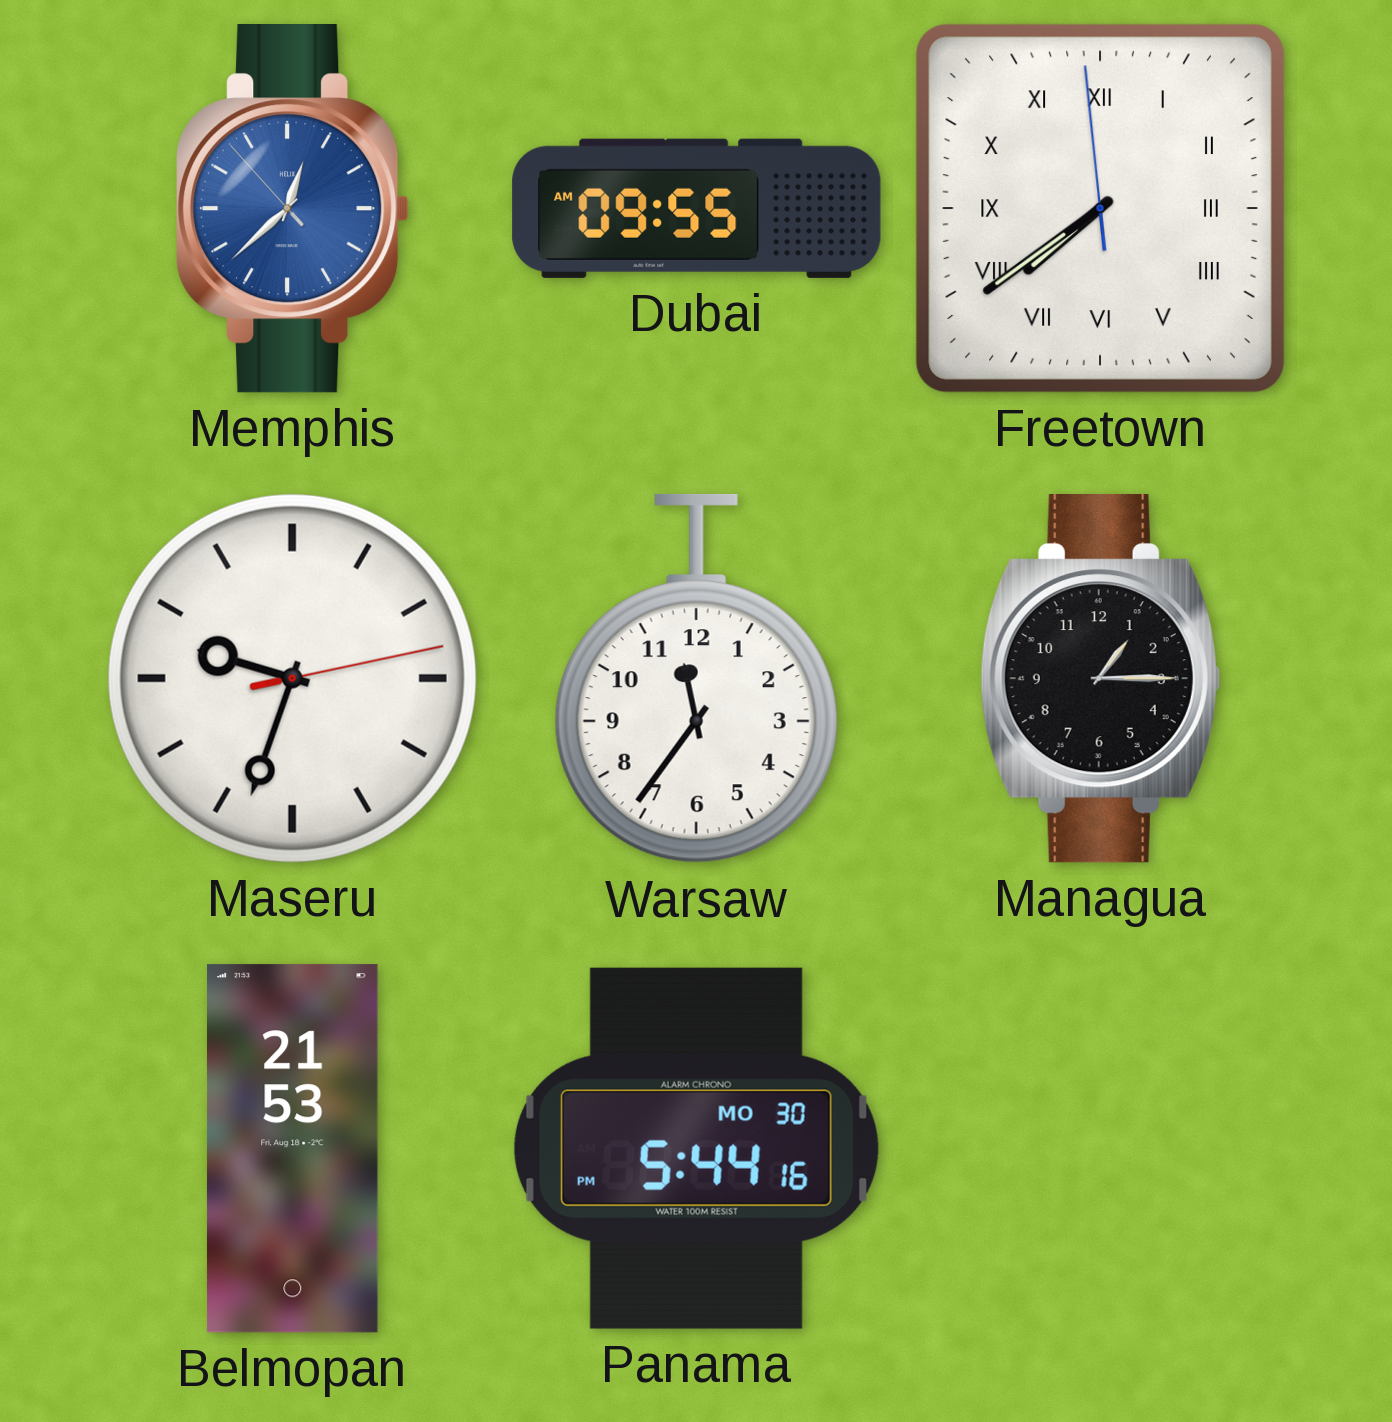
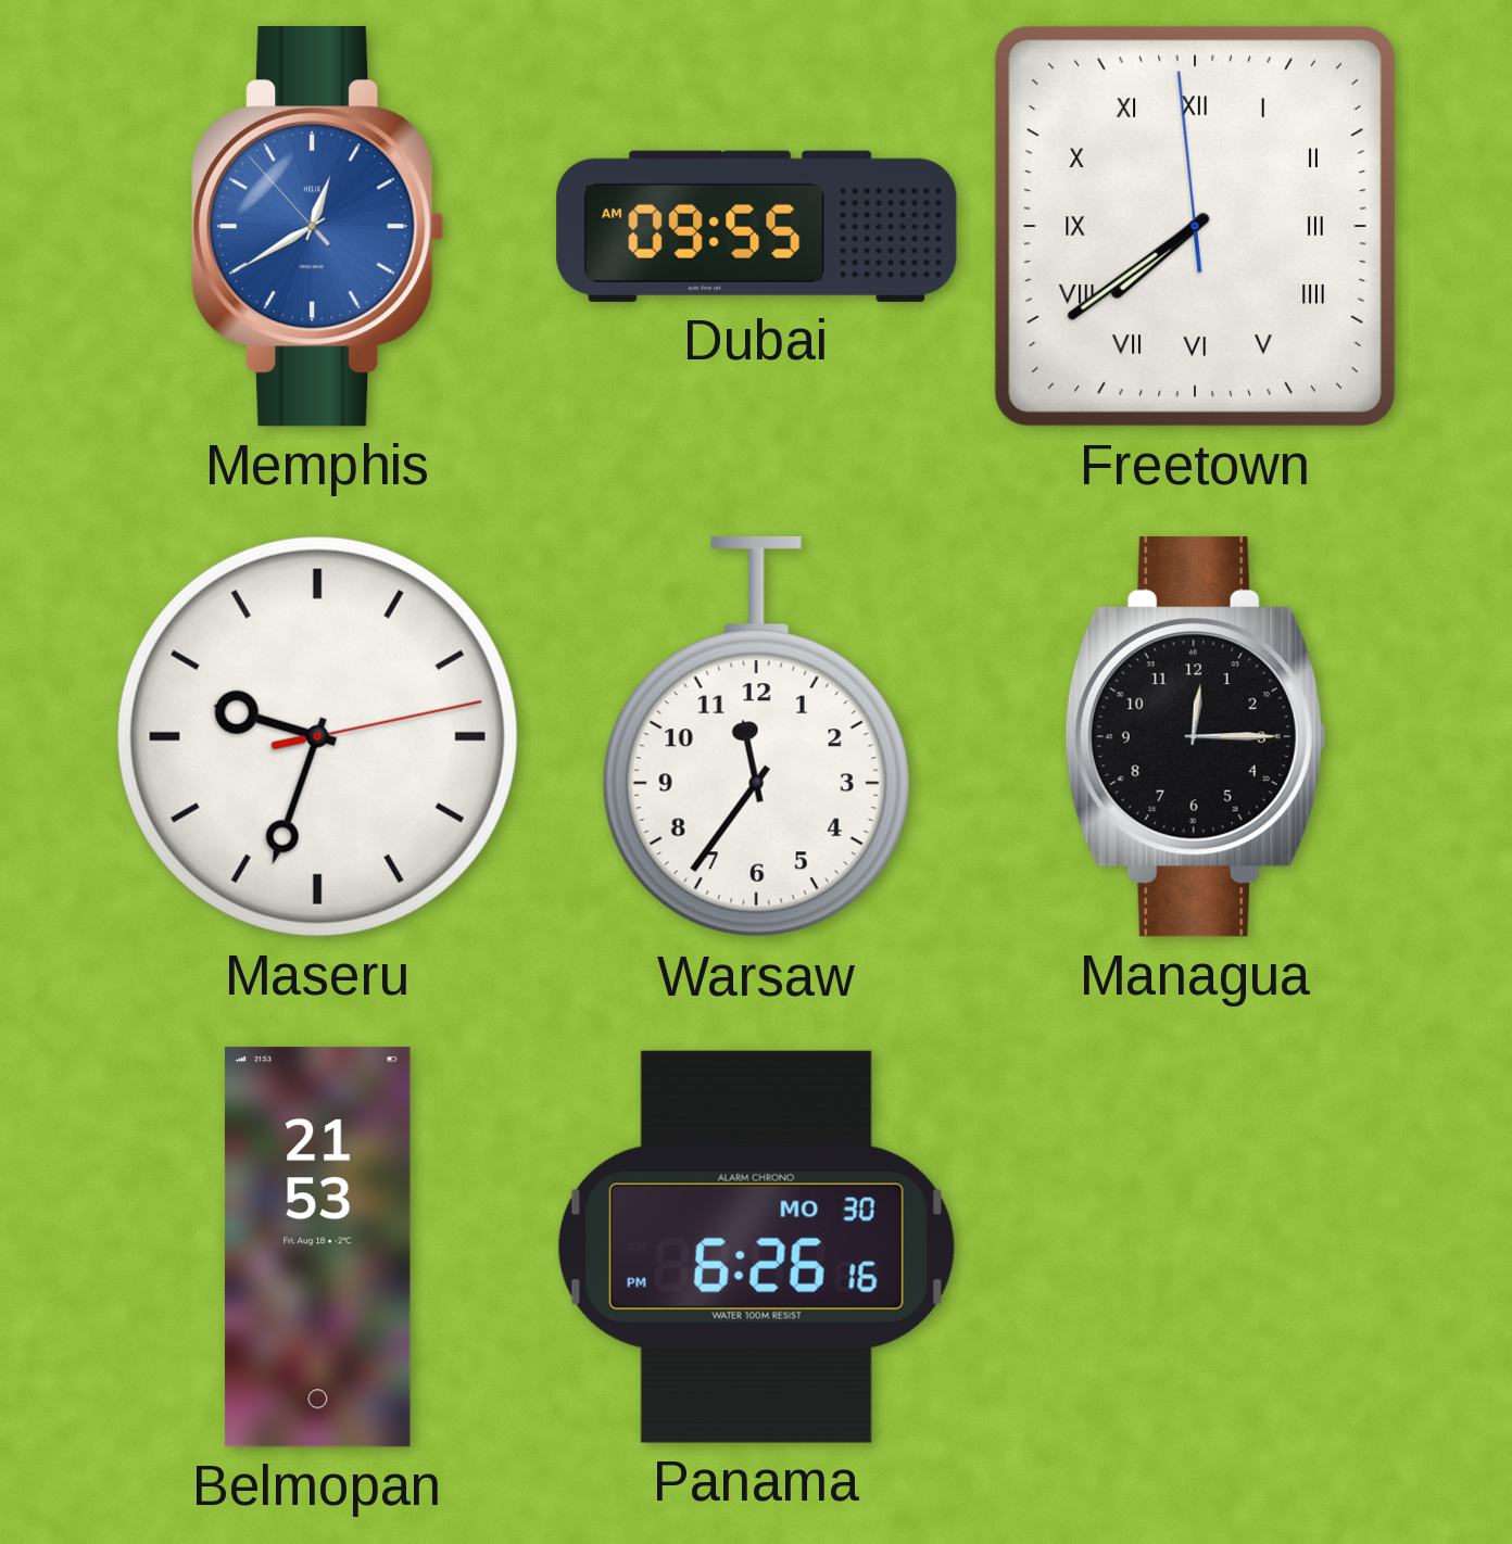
Memphis: 12:37 -> 12:39 (318, 227)
Managua: 1:15 -> 12:15 (1195, 737)
Panama: 5:44 -> 6:26 (756, 1246)
